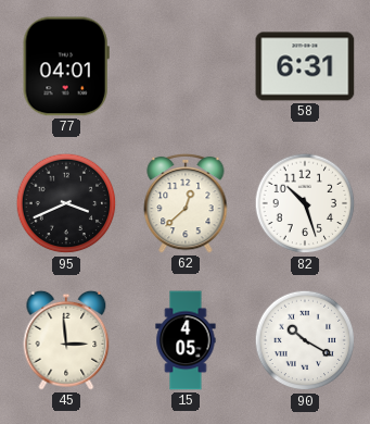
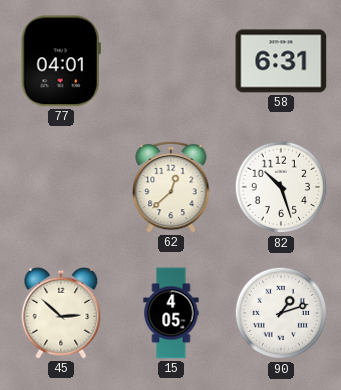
95: 3:41 -> none (66, 203)
45: 2:59 -> 2:52 (61, 313)
90: 10:20 -> 1:12 (281, 313)
